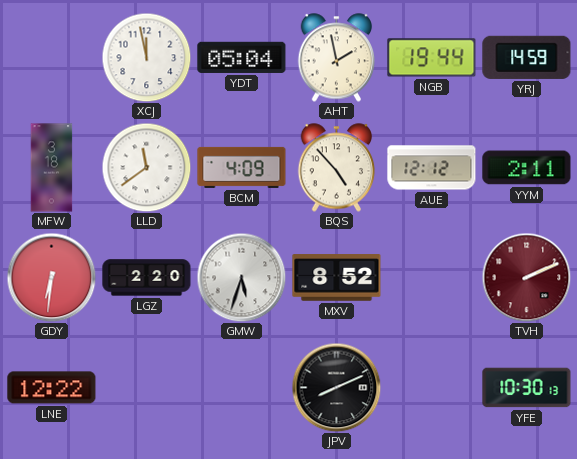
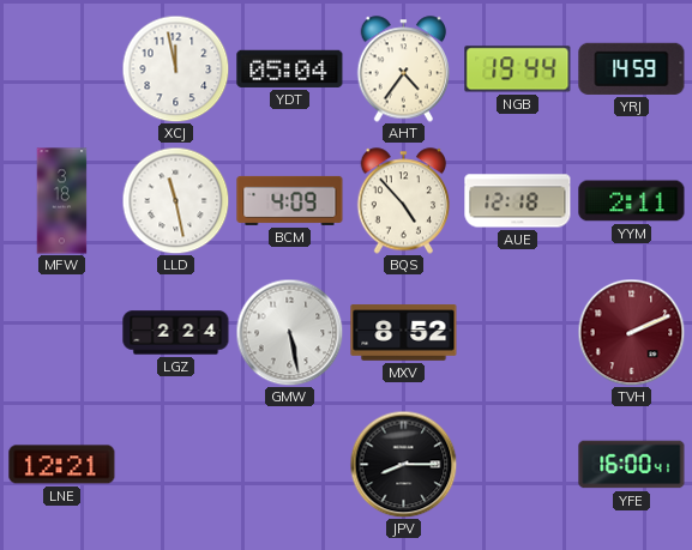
AHT: 1:58 -> 4:36 (404, 69)
LLD: 11:39 -> 11:28 (175, 200)
AUE: 12:12 -> 12:18 (518, 201)
GDY: 6:31 -> none (51, 277)
LGZ: 2:20 -> 2:24 (176, 333)
GMW: 5:33 -> 5:28 (289, 332)
LNE: 12:22 -> 12:21 (62, 465)
JPV: 8:11 -> 8:15 (403, 464)
YFE: 10:30 -> 16:00 (632, 465)
